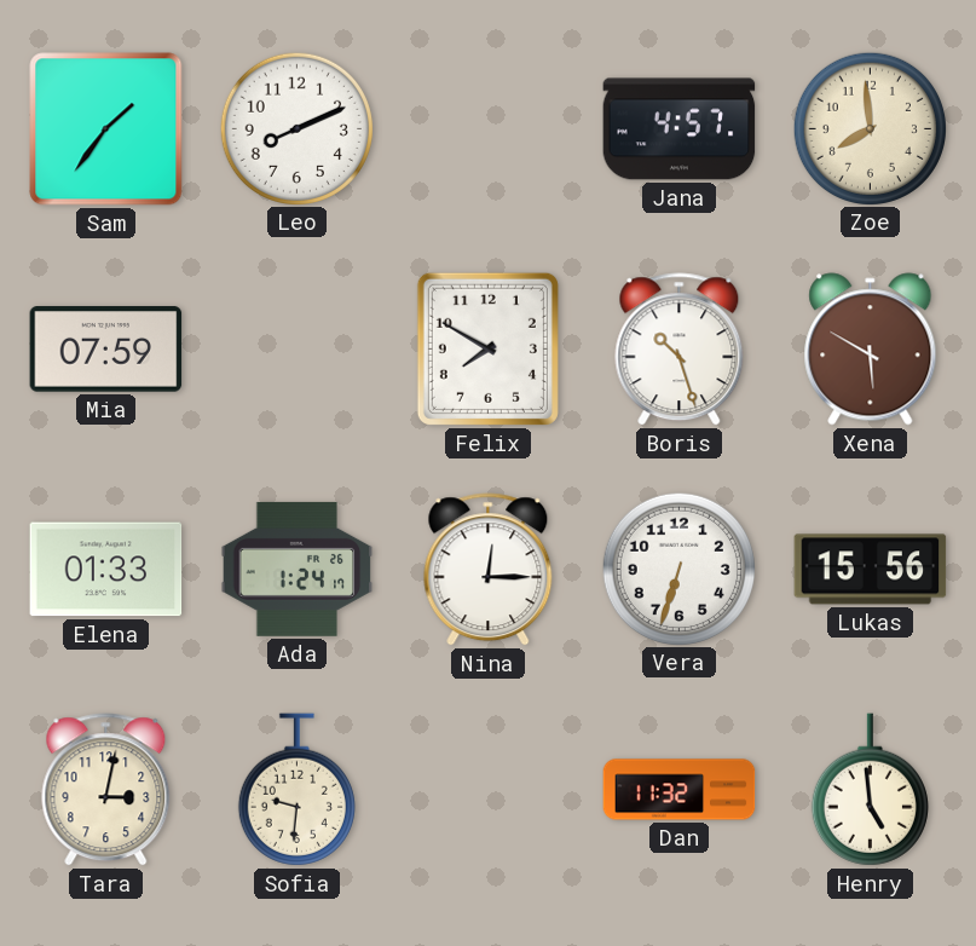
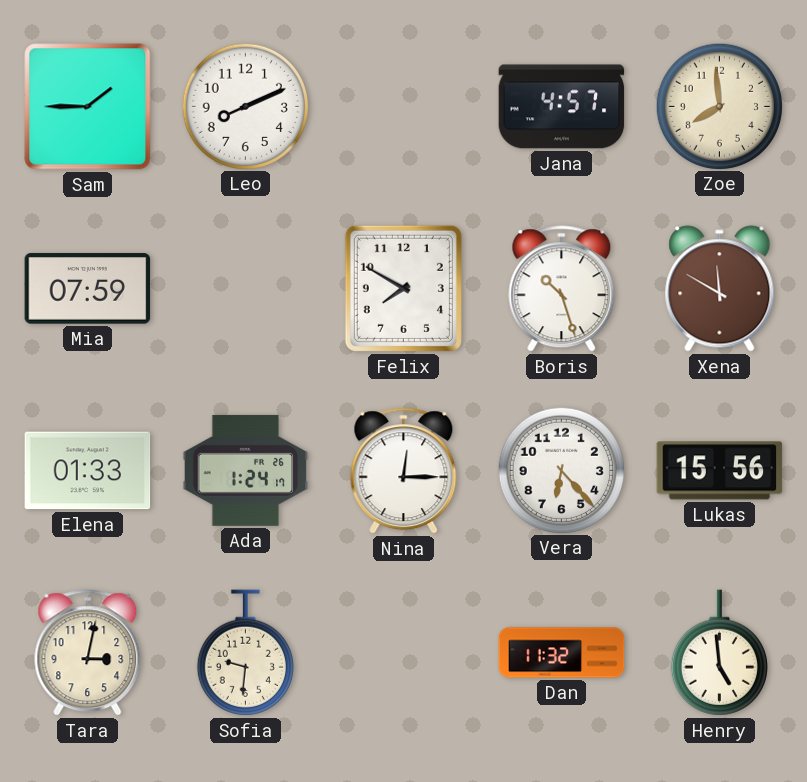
Sam: 1:36 -> 1:45 (88, 107)
Xena: 5:50 -> 11:50 (720, 289)
Vera: 6:33 -> 6:23 (561, 470)
